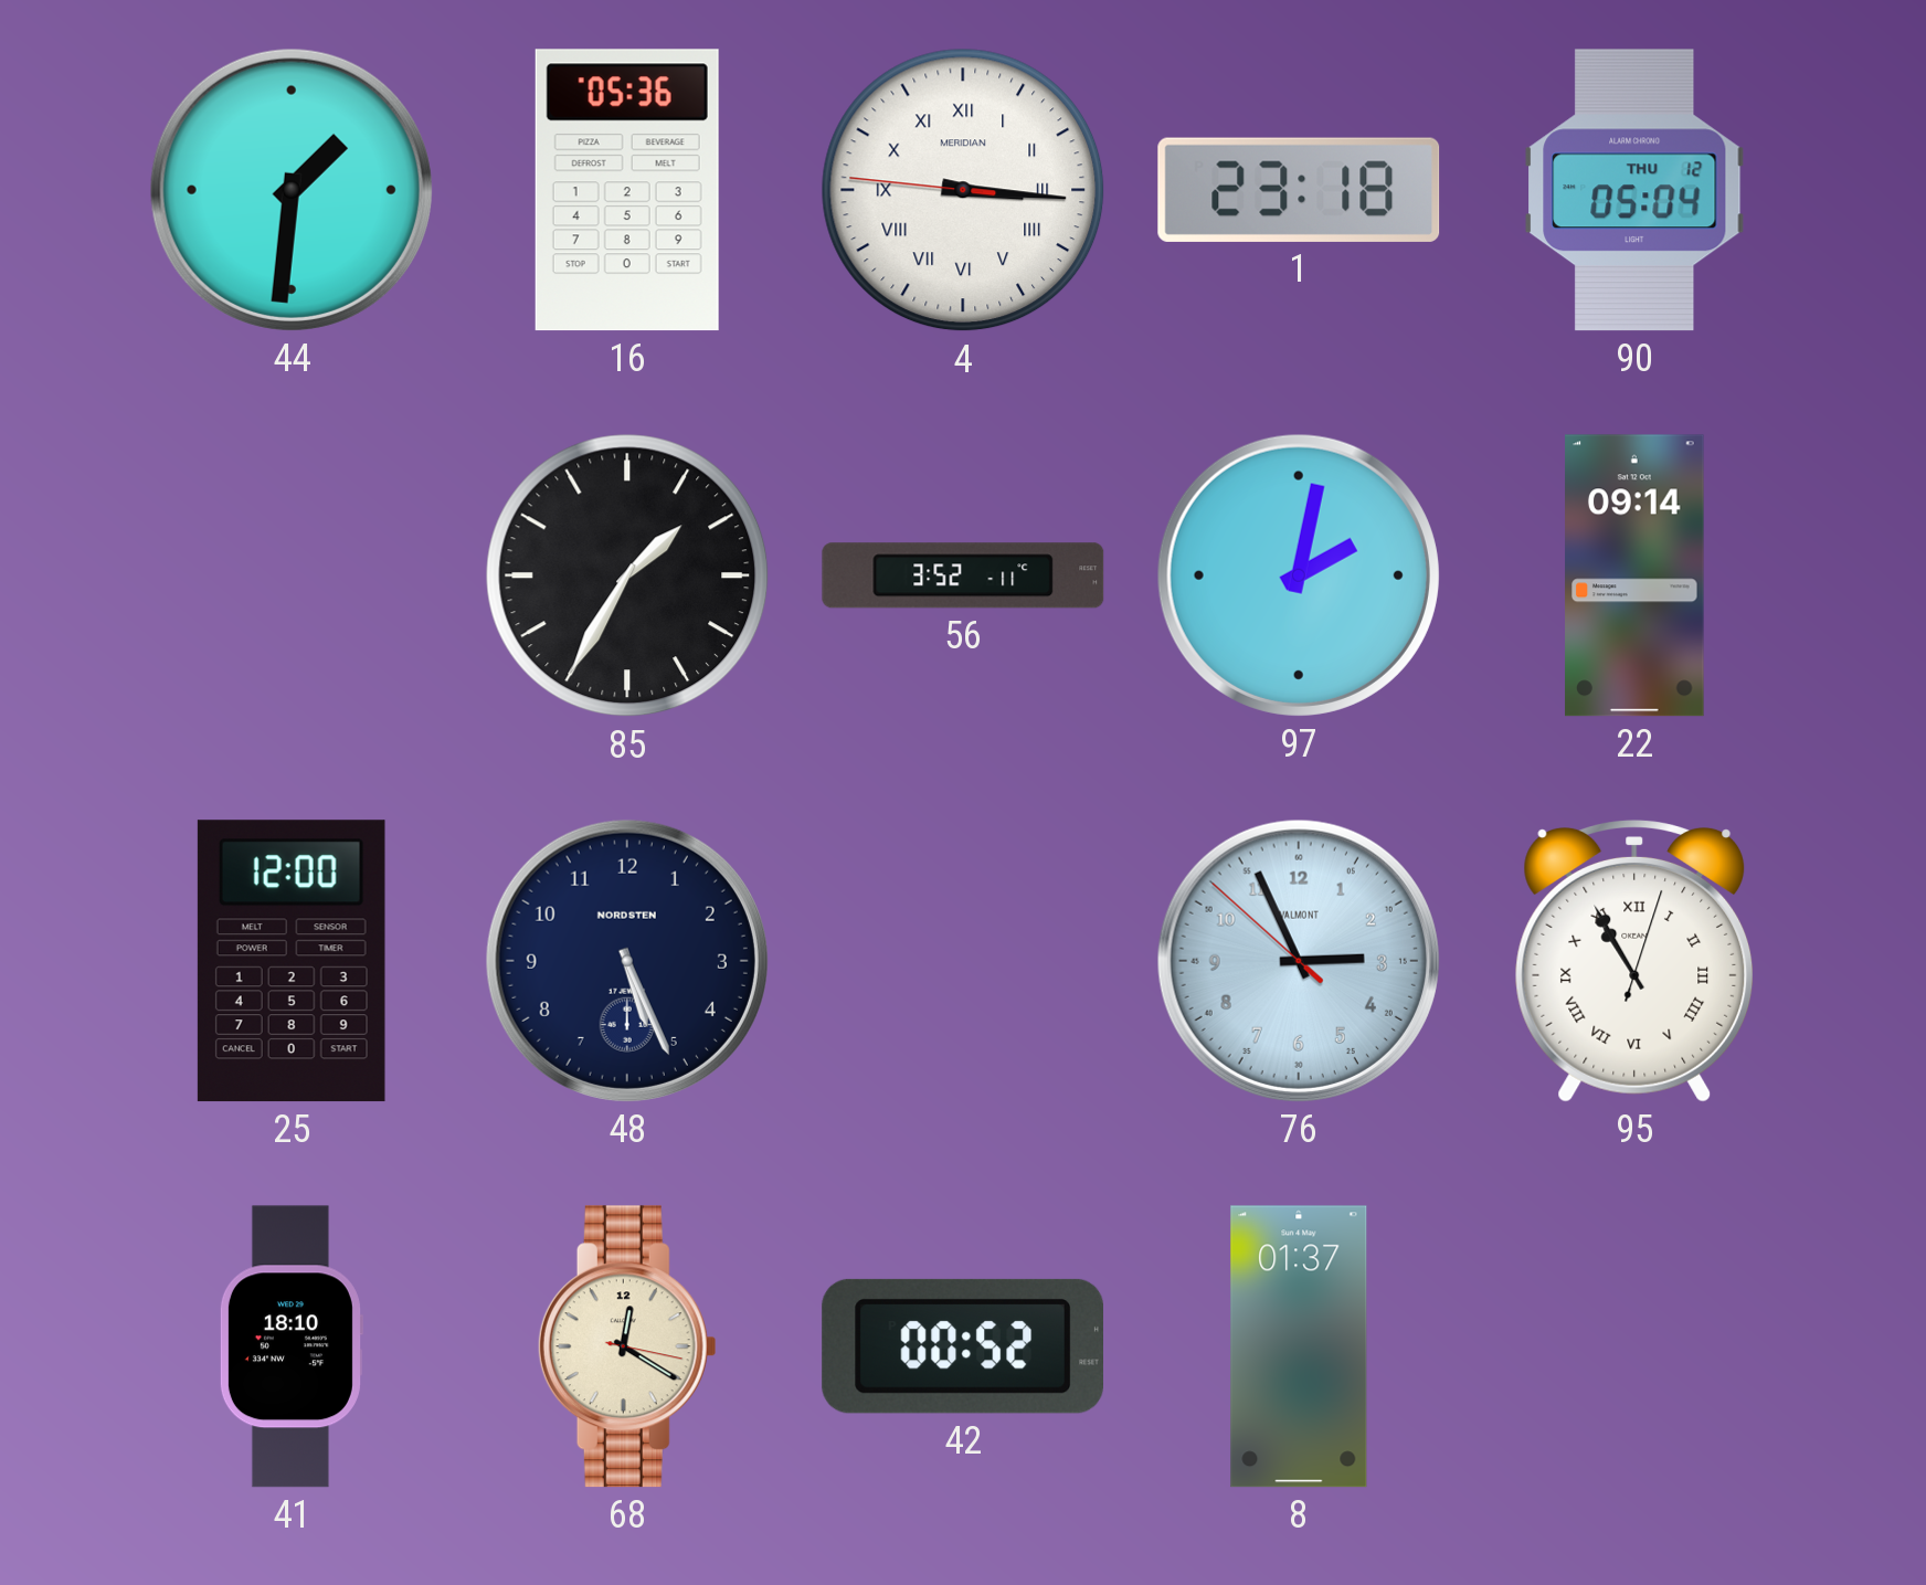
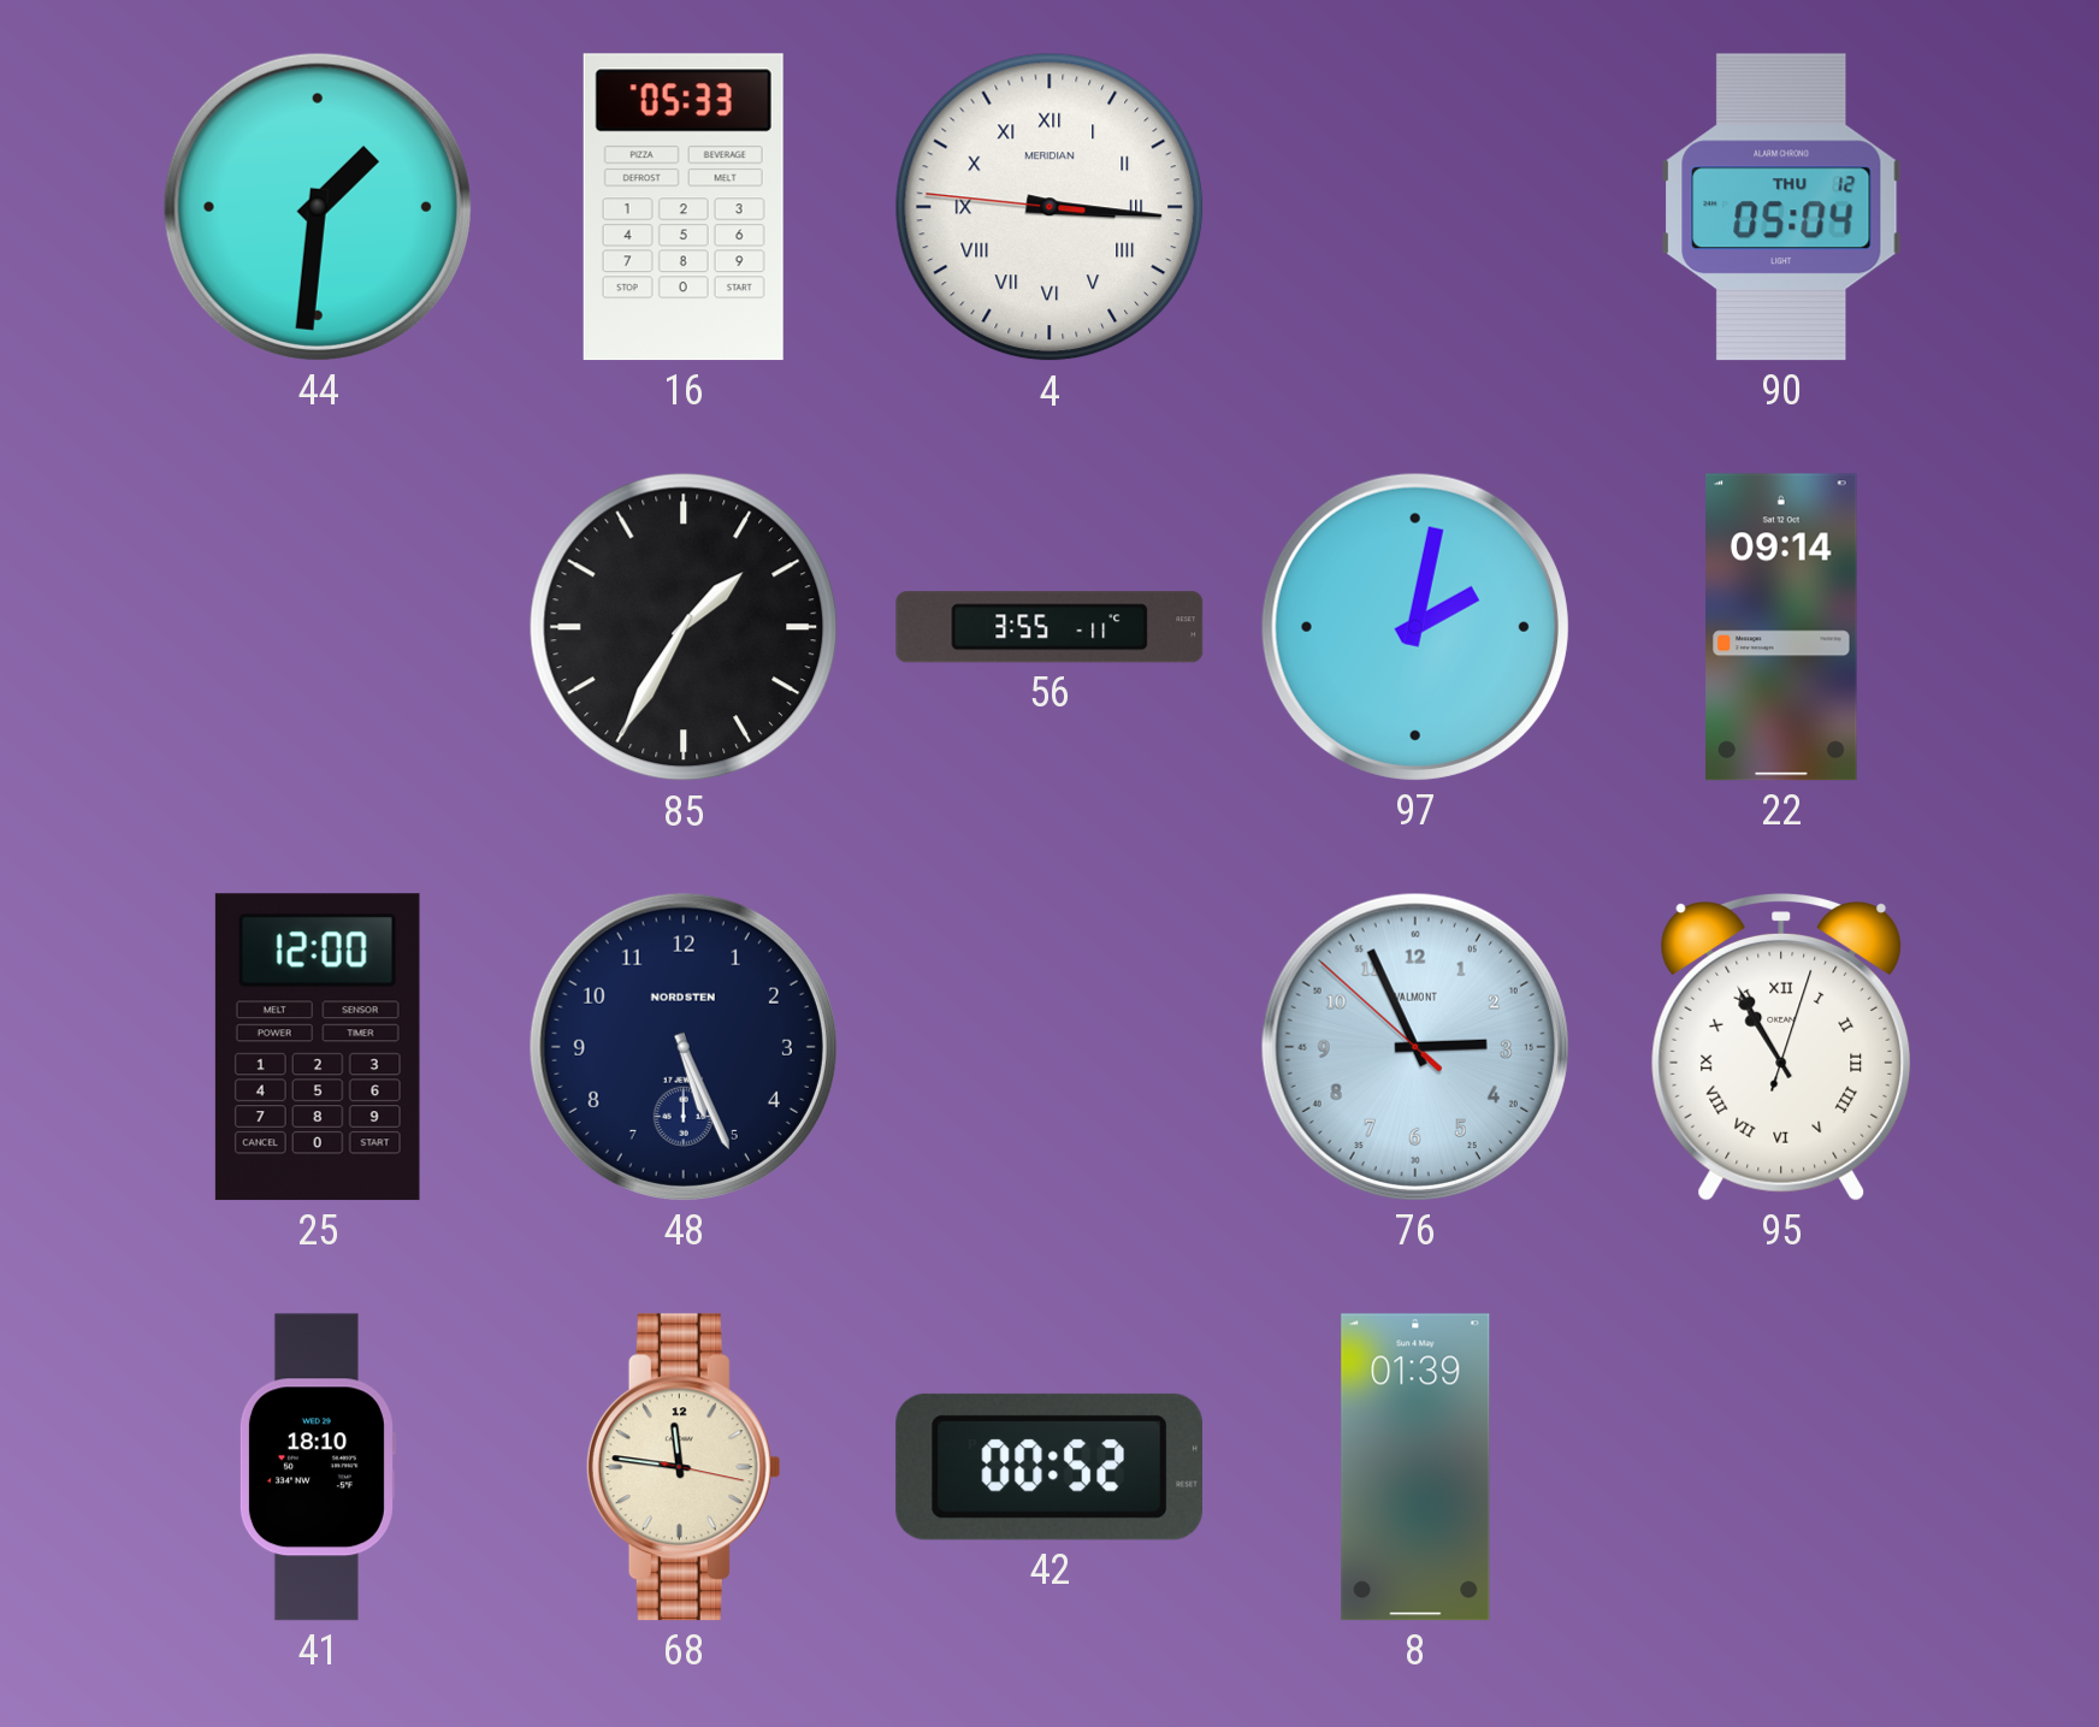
16: 05:36 -> 05:33 (684, 207)
1: 23:18 -> none (1299, 190)
56: 3:52 -> 3:55 (1049, 627)
68: 12:20 -> 11:46 (684, 1467)
8: 01:37 -> 01:39 (1415, 1467)
